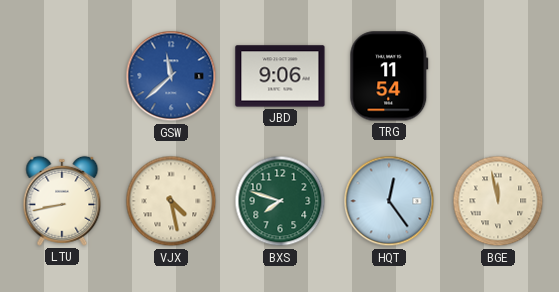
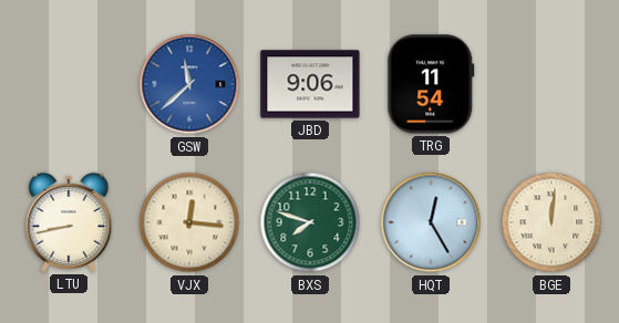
VJX: 4:28 -> 12:16 (189, 222)
HQT: 12:24 -> 12:25 (431, 222)
BGE: 11:58 -> 12:01 (551, 222)
